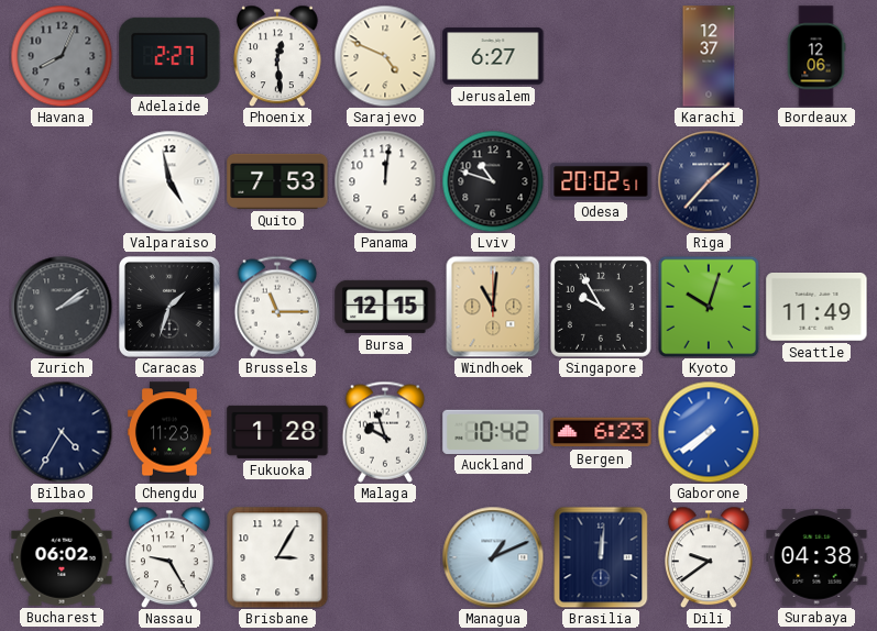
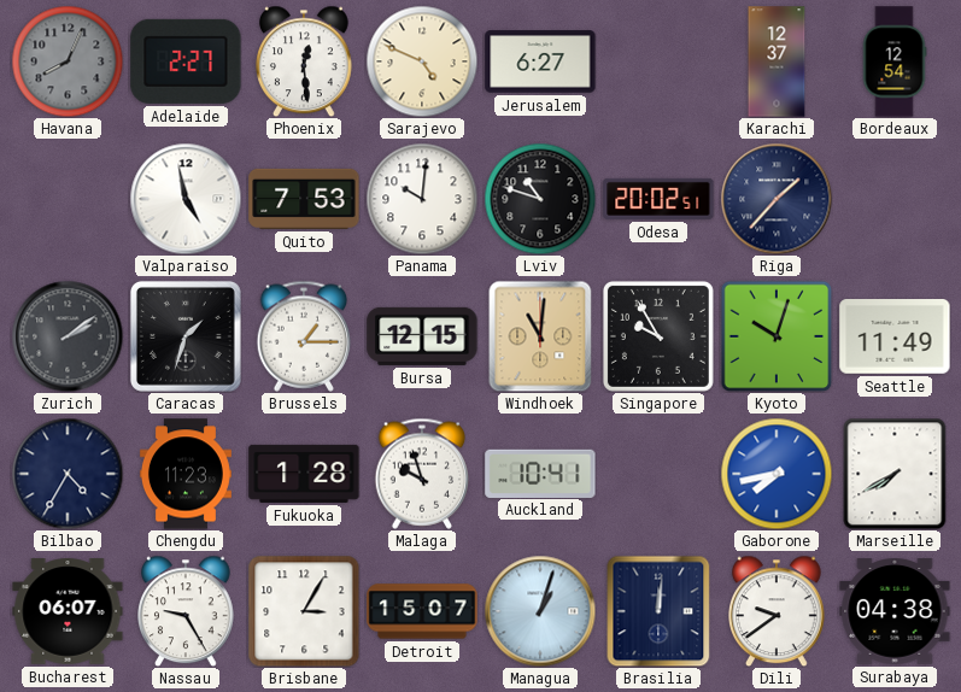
Bordeaux: 12:06 -> 12:54 (895, 61)
Panama: 12:01 -> 10:01 (422, 199)
Brussels: 11:15 -> 1:15 (304, 336)
Auckland: 10:42 -> 10:41 (540, 473)
Bergen: 6:23 -> none (601, 432)
Gaborone: 7:39 -> 7:43 (777, 474)
Marseille: none -> 7:40 (895, 474)
Bucharest: 06:02 -> 06:07 (68, 612)
Detroit: none -> 15:07 (422, 611)
Managua: 1:11 -> 1:03 (540, 611)
